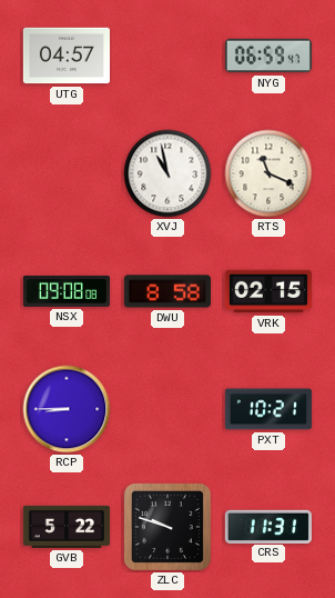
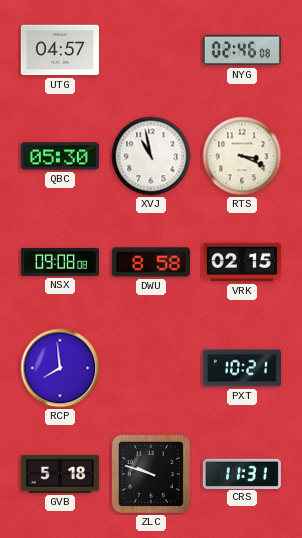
NYG: 06:59 -> 02:46 (242, 50)
QBC: none -> 05:30 (60, 156)
RTS: 11:19 -> 3:19 (242, 156)
RCP: 8:45 -> 7:59 (60, 368)
GVB: 5:22 -> 5:18 (60, 474)
